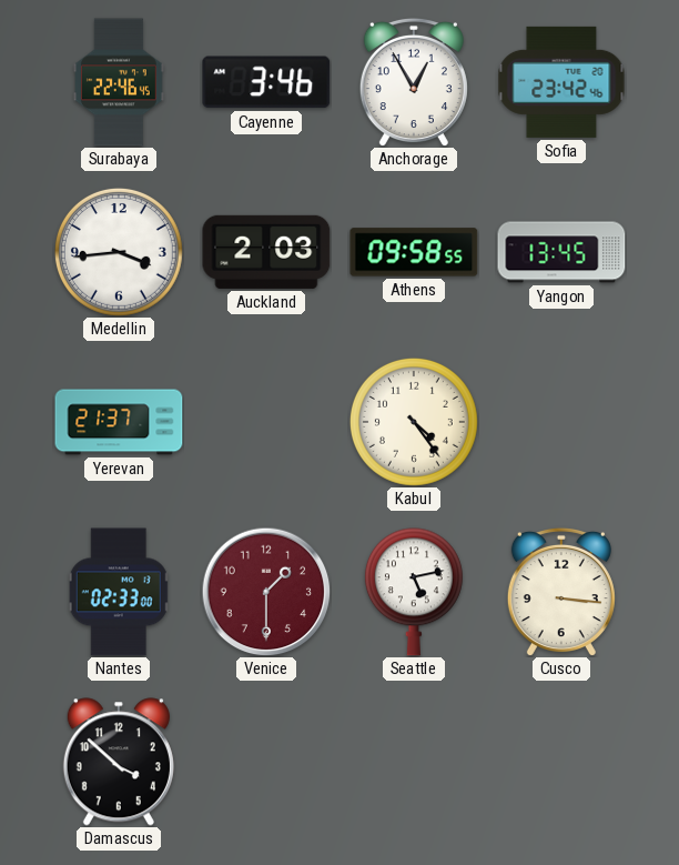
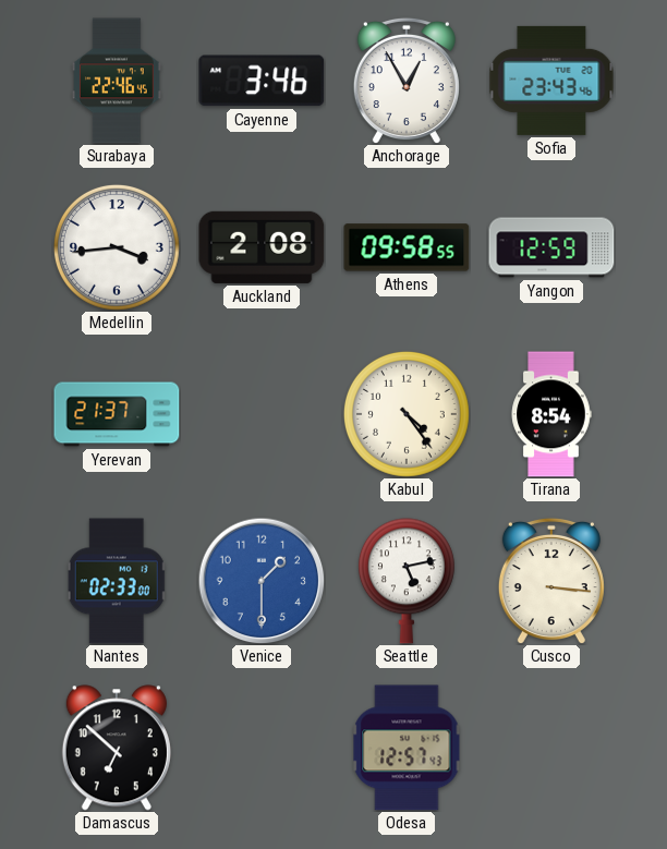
Sofia: 23:42 -> 23:43 (551, 81)
Auckland: 2:03 -> 2:08 (262, 247)
Yangon: 13:45 -> 12:59 (551, 247)
Tirana: none -> 8:54 (551, 414)
Venice dial: burgundy -> blue (262, 581)
Damascus: 3:52 -> 6:52 (117, 748)
Odesa: none -> 12:57 (407, 748)
